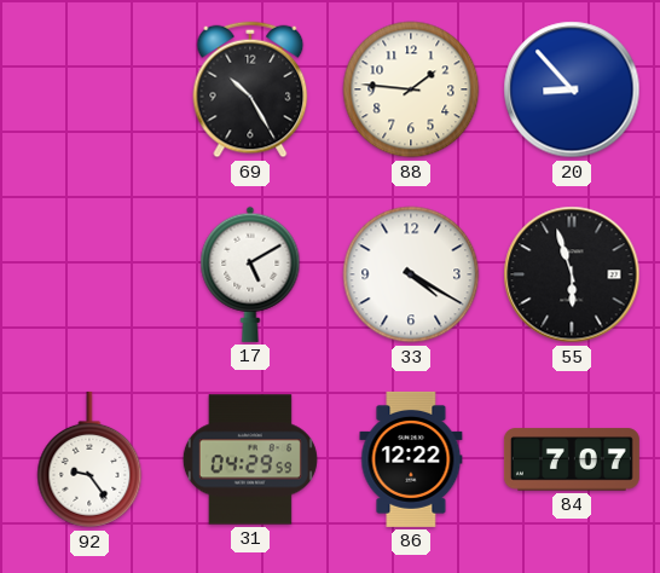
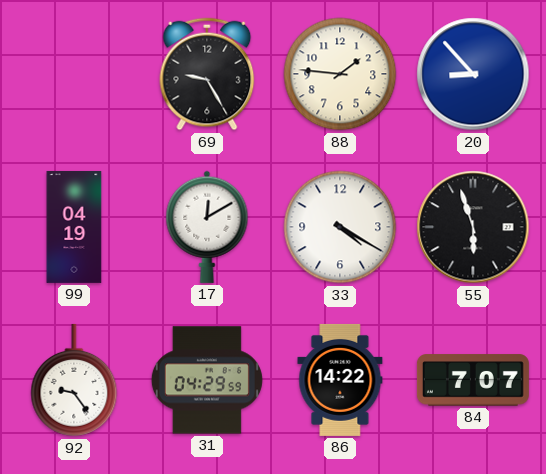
69: 10:25 -> 9:25 (207, 74)
99: none -> 04:19 (74, 227)
17: 5:10 -> 12:10 (207, 227)
86: 12:22 -> 14:22 (340, 380)
